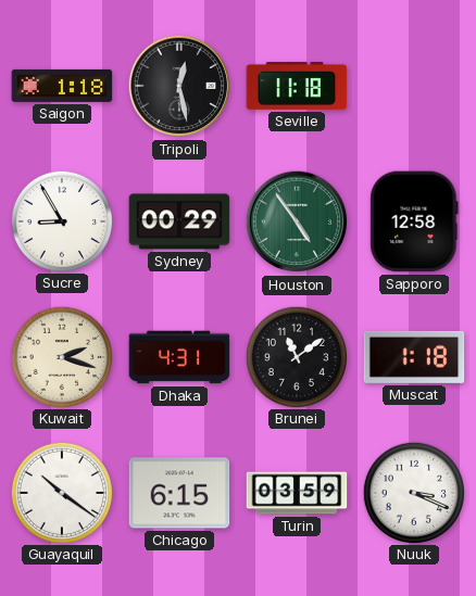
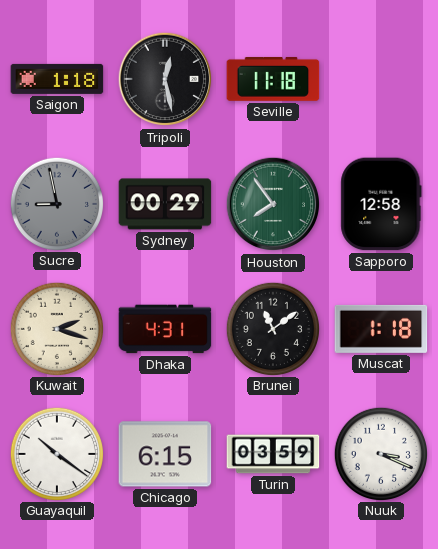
Sucre: 8:55 -> 8:58 (56, 203)
Sucre dial: white -> grey (56, 203)
Houston: 4:54 -> 7:54 (273, 204)
